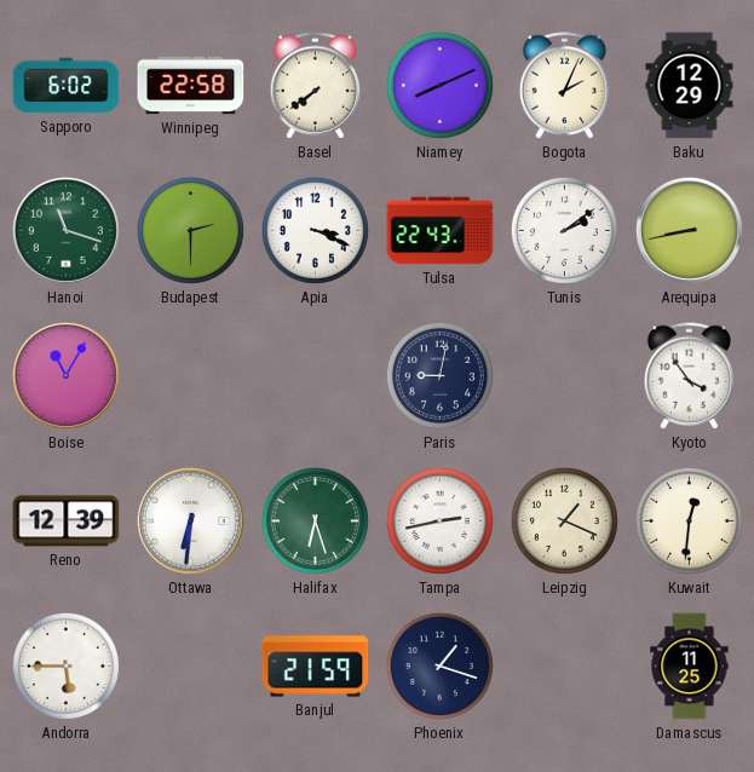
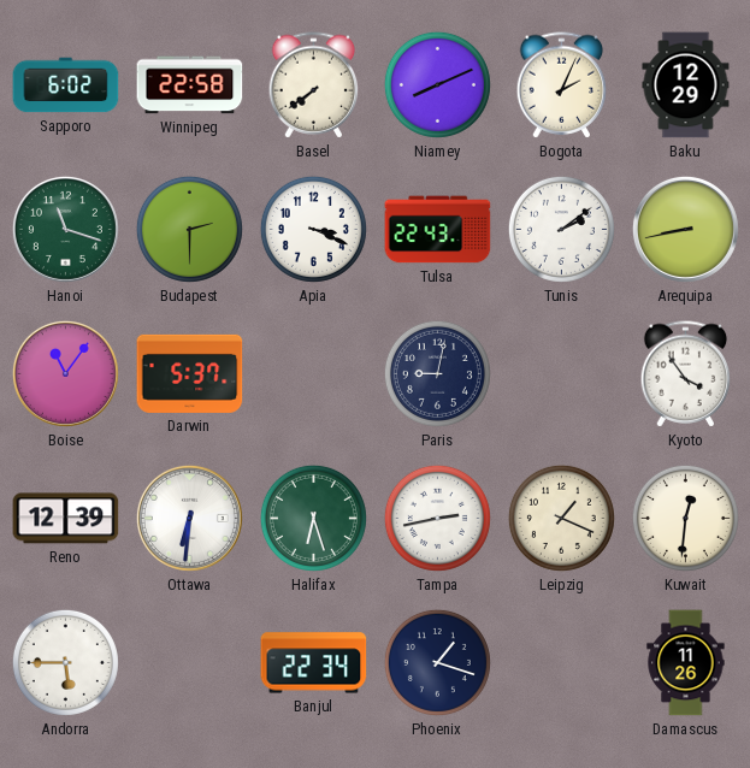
Boise: 11:05 -> 11:06 (65, 373)
Darwin: none -> 5:37 (190, 373)
Banjul: 21:59 -> 22:34 (314, 663)
Damascus: 11:25 -> 11:26 (686, 663)
